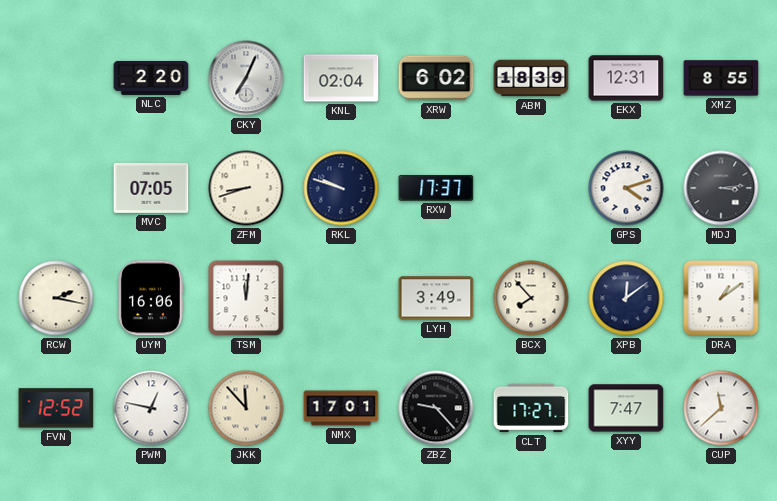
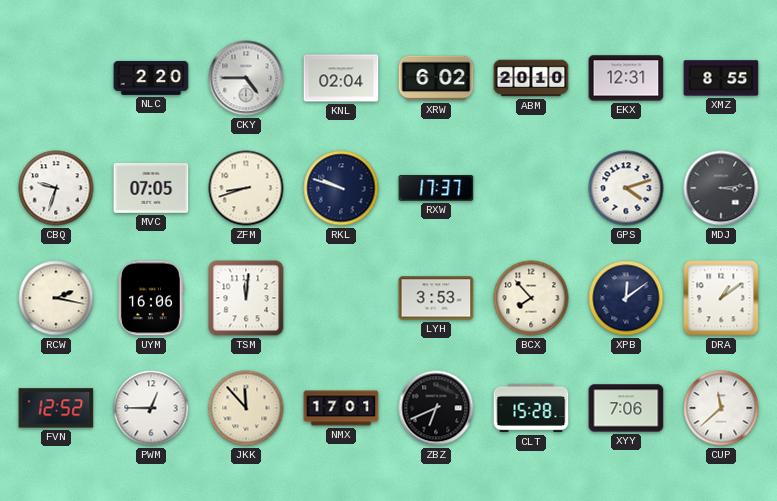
CKY: 7:04 -> 4:45 (246, 78)
ABM: 18:39 -> 20:10 (531, 78)
CBQ: none -> 9:33 (56, 188)
LYH: 3:49 -> 3:53 (436, 298)
PWM: 12:47 -> 12:45 (151, 408)
ZBZ: 9:23 -> 6:41 (436, 408)
CLT: 17:27 -> 15:28 (531, 408)
XYY: 7:47 -> 7:06 (626, 408)
